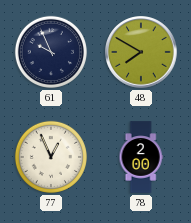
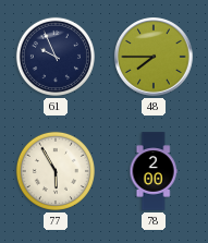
48: 7:50 -> 7:45 (154, 57)
77: 12:56 -> 5:55 (56, 171)
